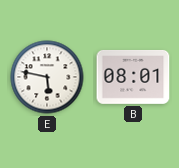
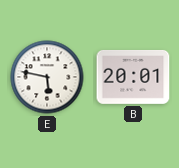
B: 08:01 -> 20:01 (133, 77)
